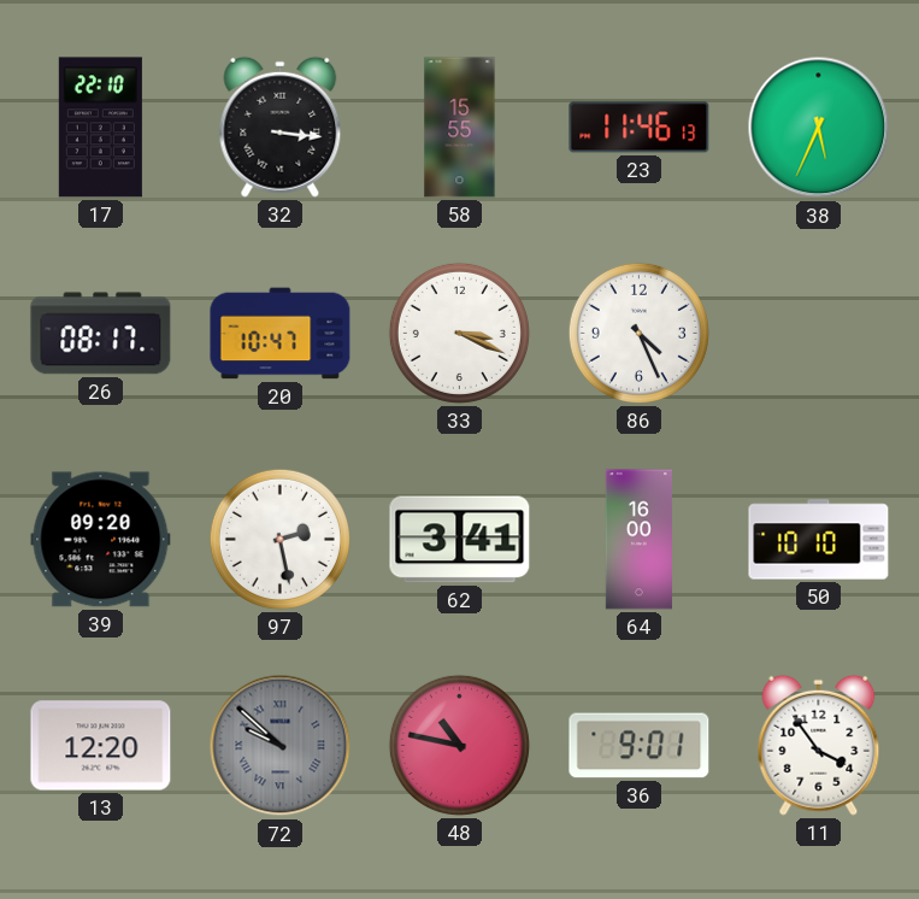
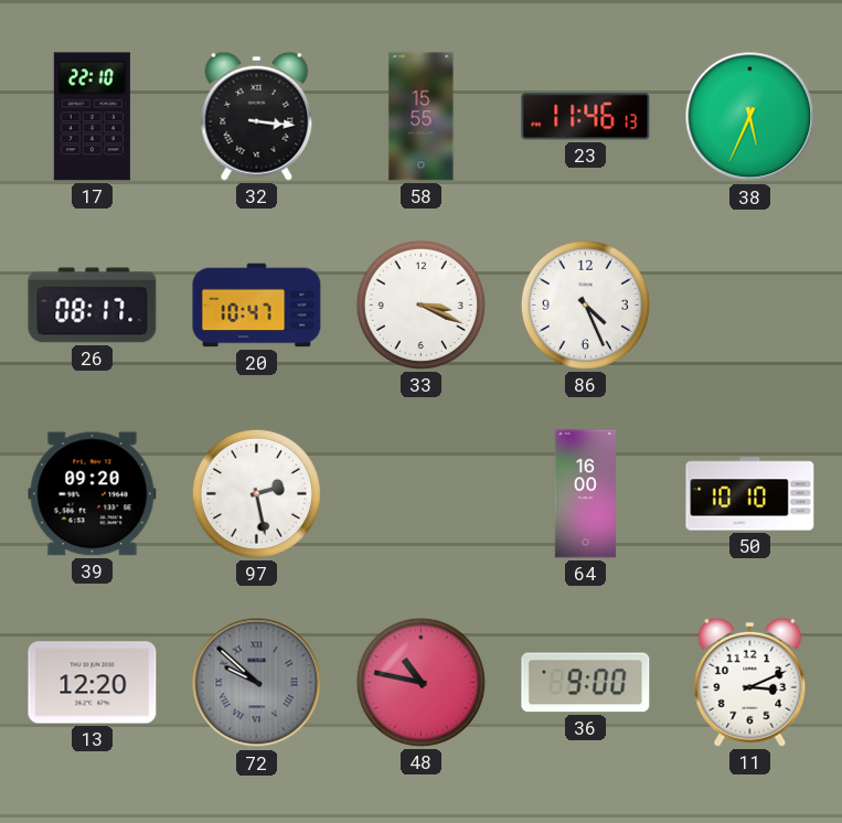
62: 3:41 -> none (460, 540)
36: 9:01 -> 9:00 (586, 683)
11: 3:54 -> 3:11 (750, 682)
